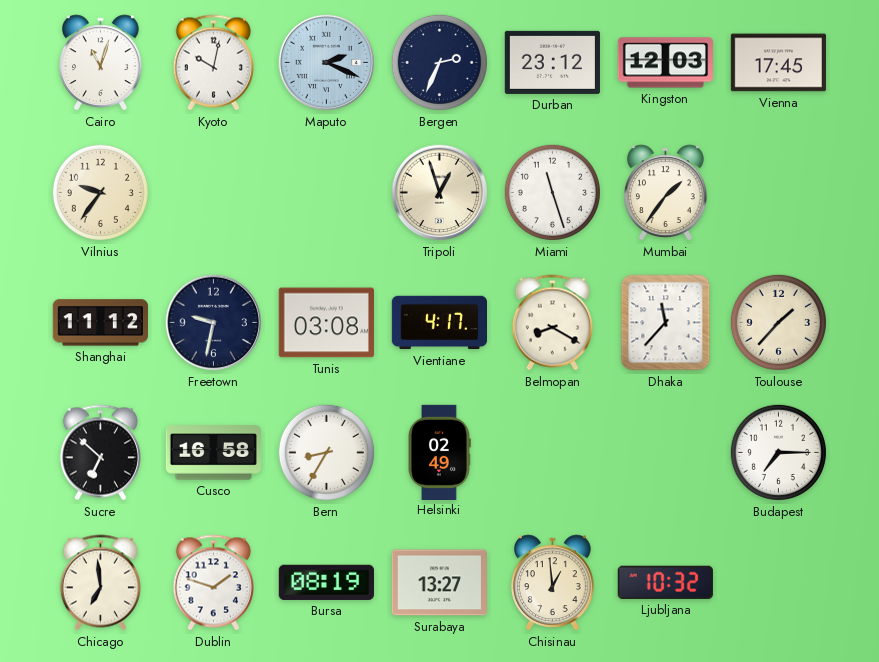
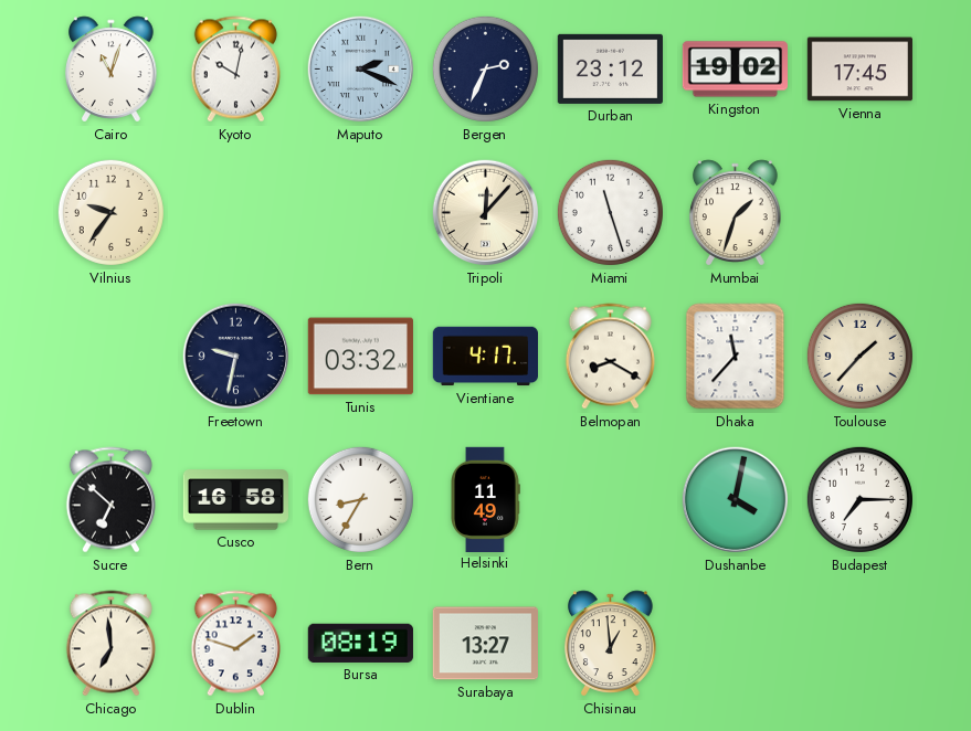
Kingston: 12:03 -> 19:02 (735, 70)
Tripoli: 12:57 -> 12:07 (486, 213)
Mumbai: 1:36 -> 1:33 (736, 213)
Shanghai: 11:12 -> none (100, 323)
Tunis: 03:08 -> 03:32 (360, 357)
Helsinki: 02:49 -> 11:49 (486, 499)
Dushanbe: none -> 4:02 (736, 500)
Ljubljana: 10:32 -> none (665, 582)
